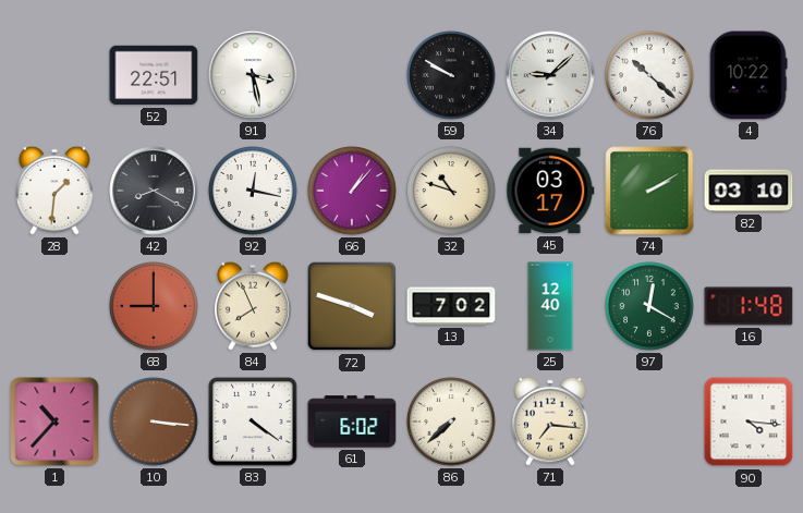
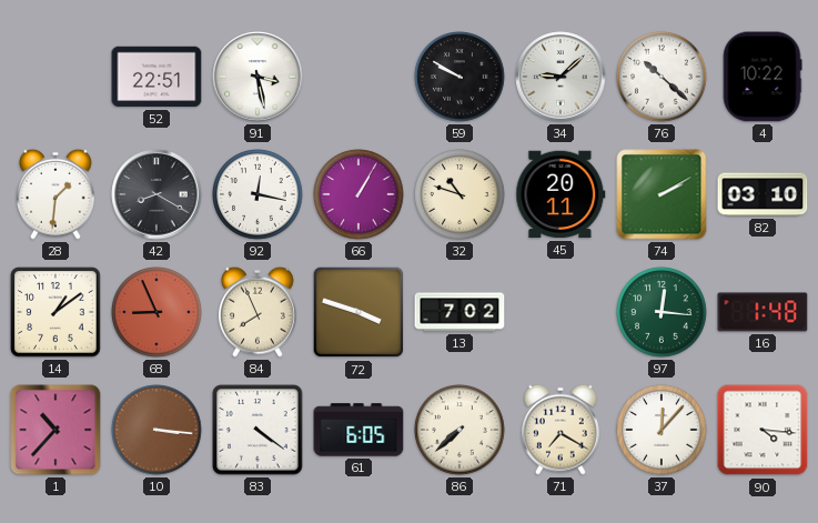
66: 1:07 -> 1:05 (358, 194)
45: 03:17 -> 20:11 (561, 194)
14: none -> 1:09 (55, 312)
68: 9:00 -> 8:56 (156, 312)
25: 12:40 -> none (550, 306)
97: 12:20 -> 12:16 (662, 312)
61: 6:02 -> 6:05 (358, 430)
71: 7:16 -> 7:20 (562, 430)
37: none -> 12:07 (662, 430)
